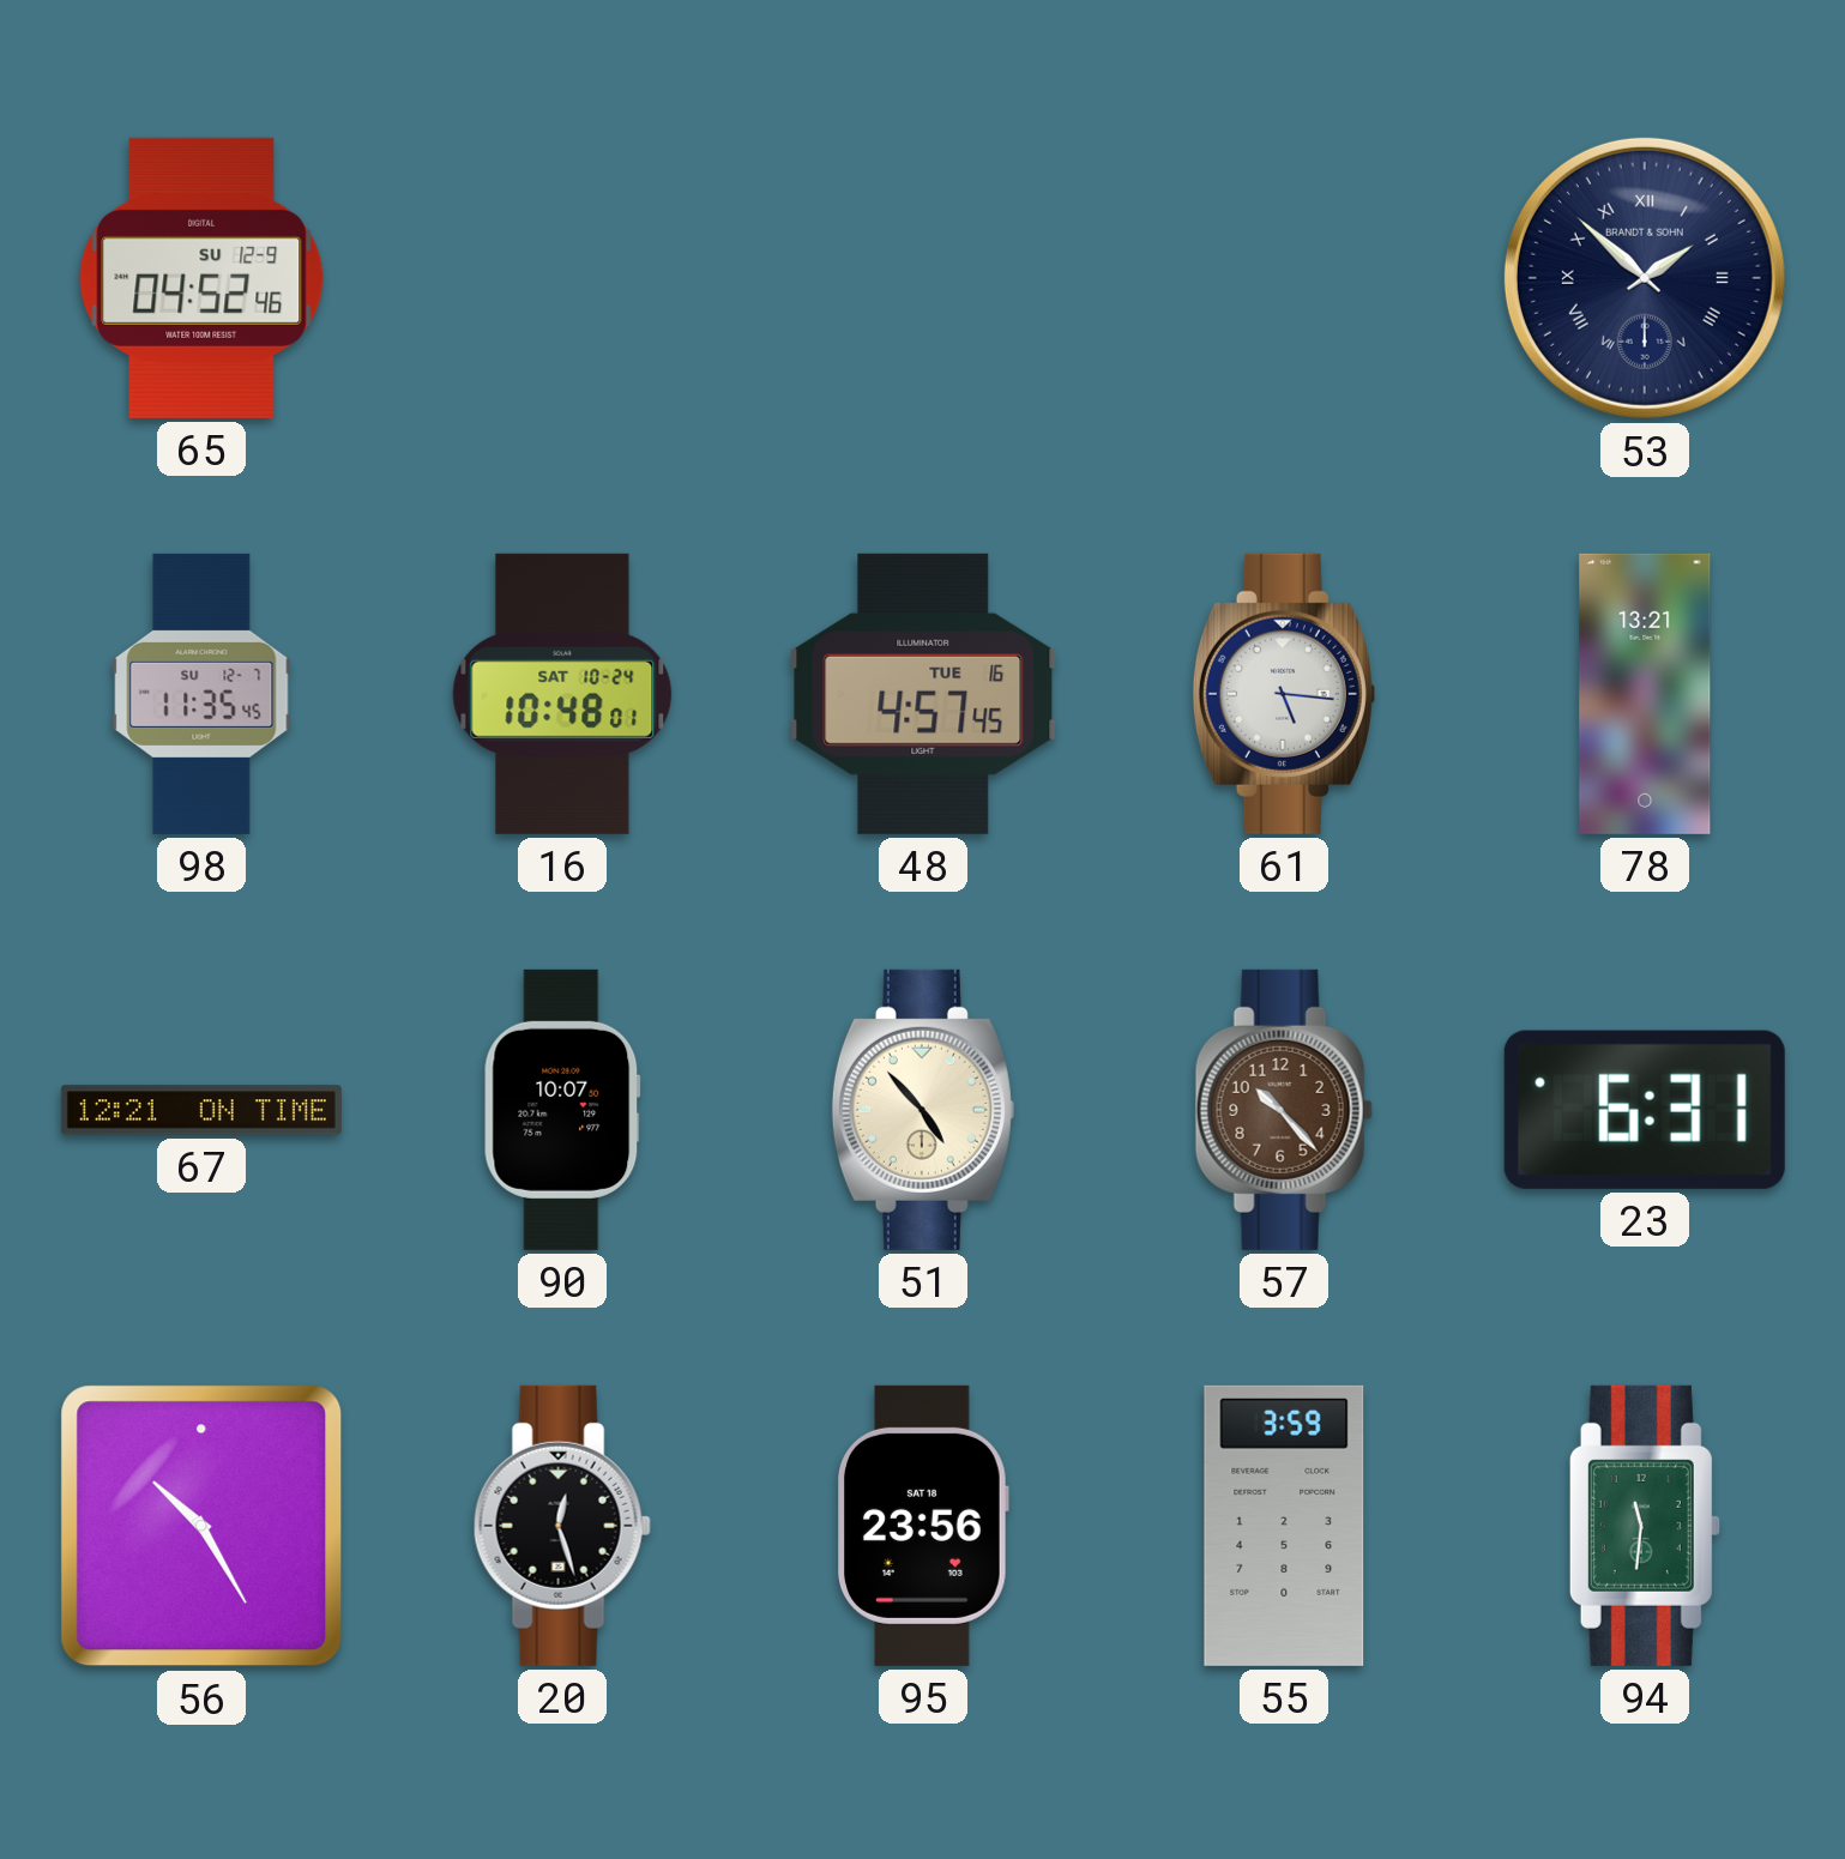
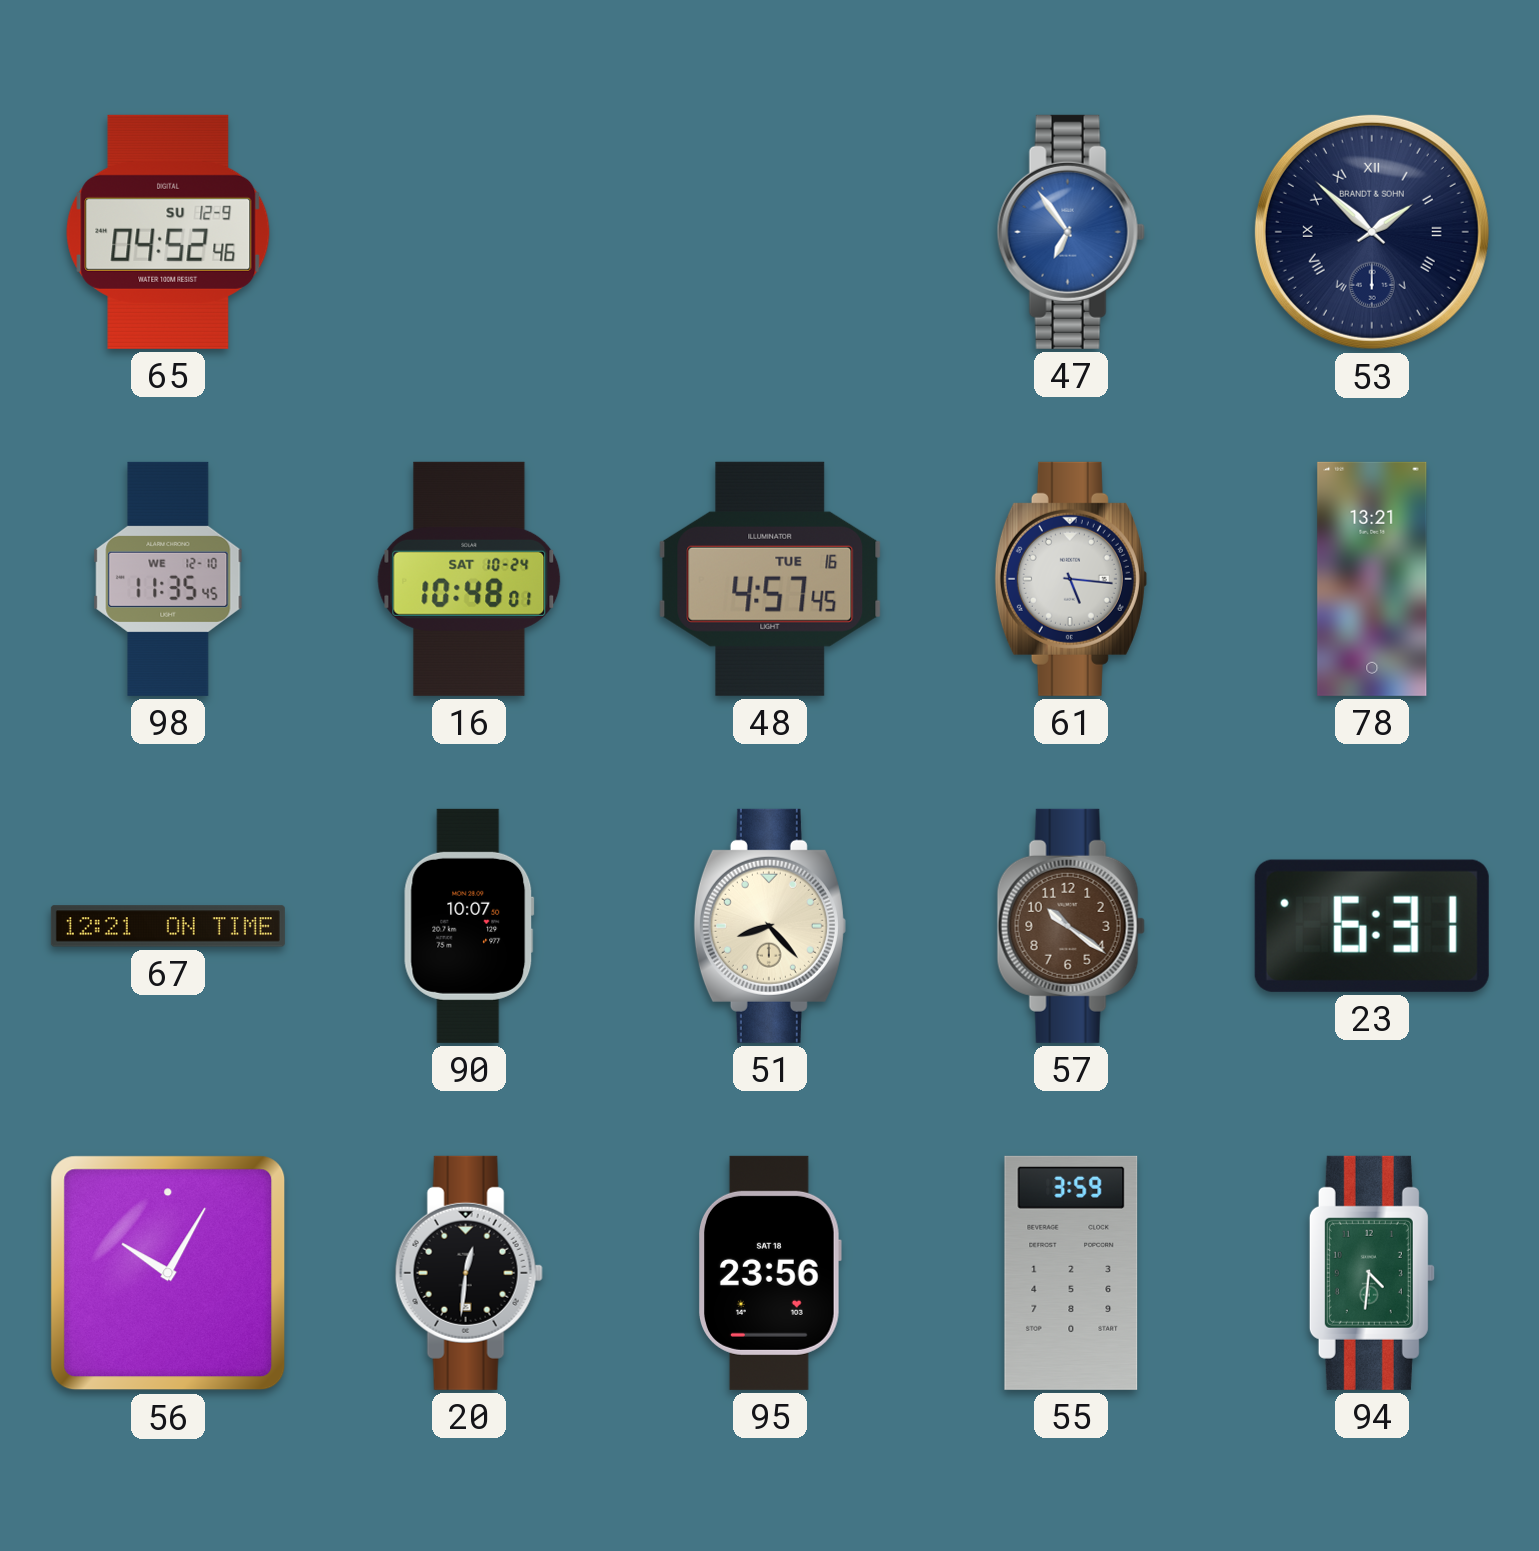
47: none -> 6:54 (1071, 232)
98 date: SU 12-7 -> WE 12-10 (168, 579)
51: 4:53 -> 8:23 (770, 926)
57: 10:23 -> 10:21 (1071, 926)
56: 10:25 -> 10:05 (168, 1273)
20: 12:27 -> 12:31 (469, 1273)
94: 11:31 -> 4:31 (1372, 1273)
